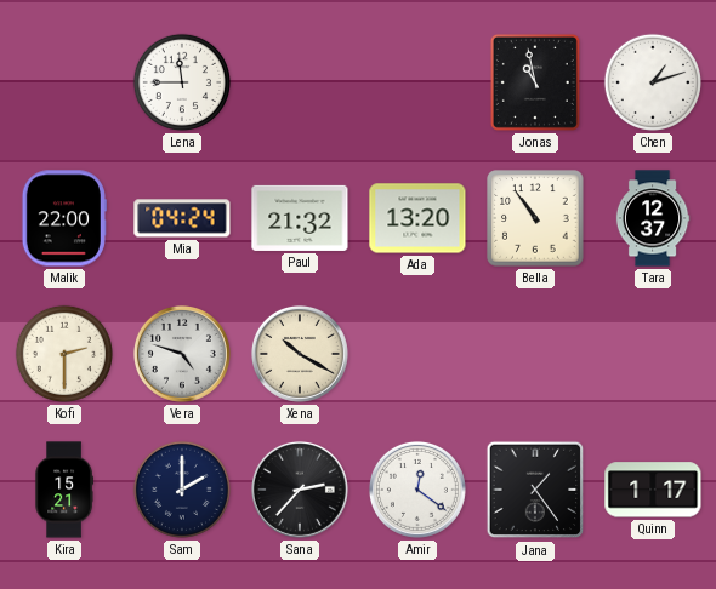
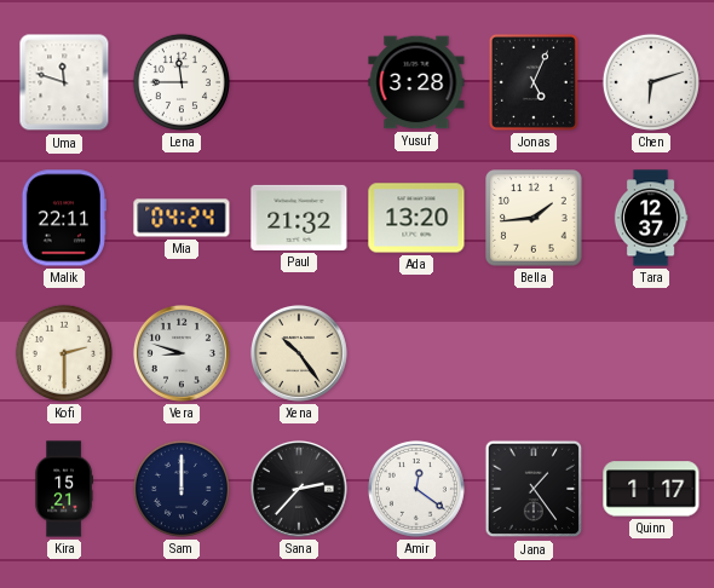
Uma: none -> 11:48 (64, 82)
Yusuf: none -> 3:28 (416, 82)
Jonas: 10:58 -> 5:04 (534, 82)
Chen: 1:12 -> 6:12 (651, 82)
Malik: 22:00 -> 22:11 (64, 218)
Bella: 10:54 -> 1:44 (534, 218)
Vera: 4:48 -> 8:48 (182, 353)
Xena: 10:20 -> 10:24 (299, 353)
Sam: 2:00 -> 12:00 (182, 489)
